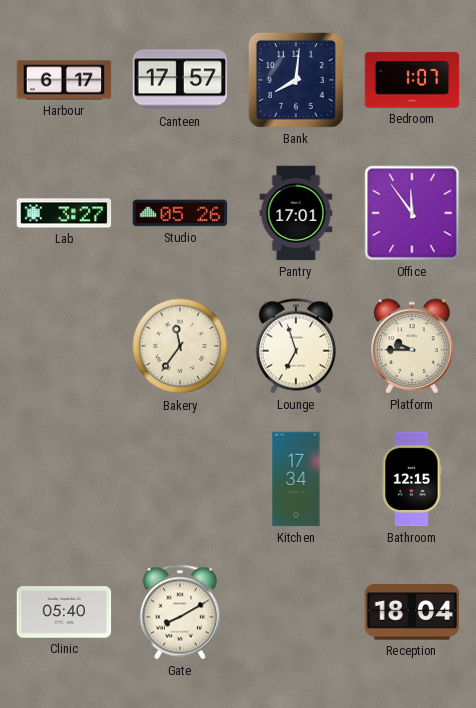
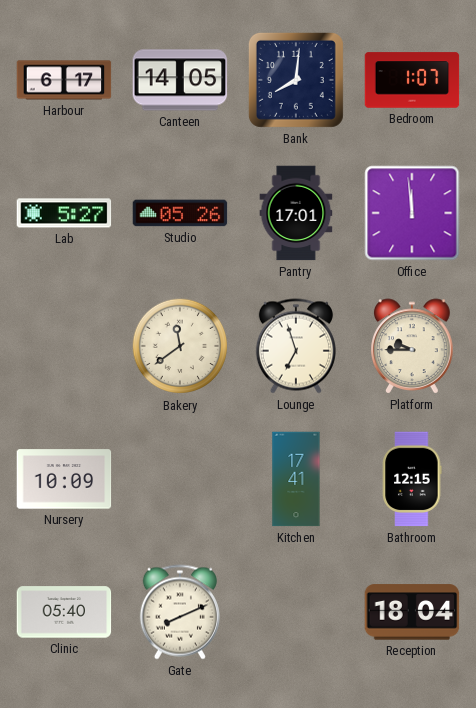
Canteen: 17:57 -> 14:05 (180, 80)
Lab: 3:27 -> 5:27 (64, 213)
Office: 11:54 -> 11:59 (412, 213)
Bakery: 11:36 -> 11:39 (180, 346)
Nursery: none -> 10:09 (64, 479)
Kitchen: 17:34 -> 17:41 (296, 479)
Gate: 8:10 -> 8:11 (180, 612)
